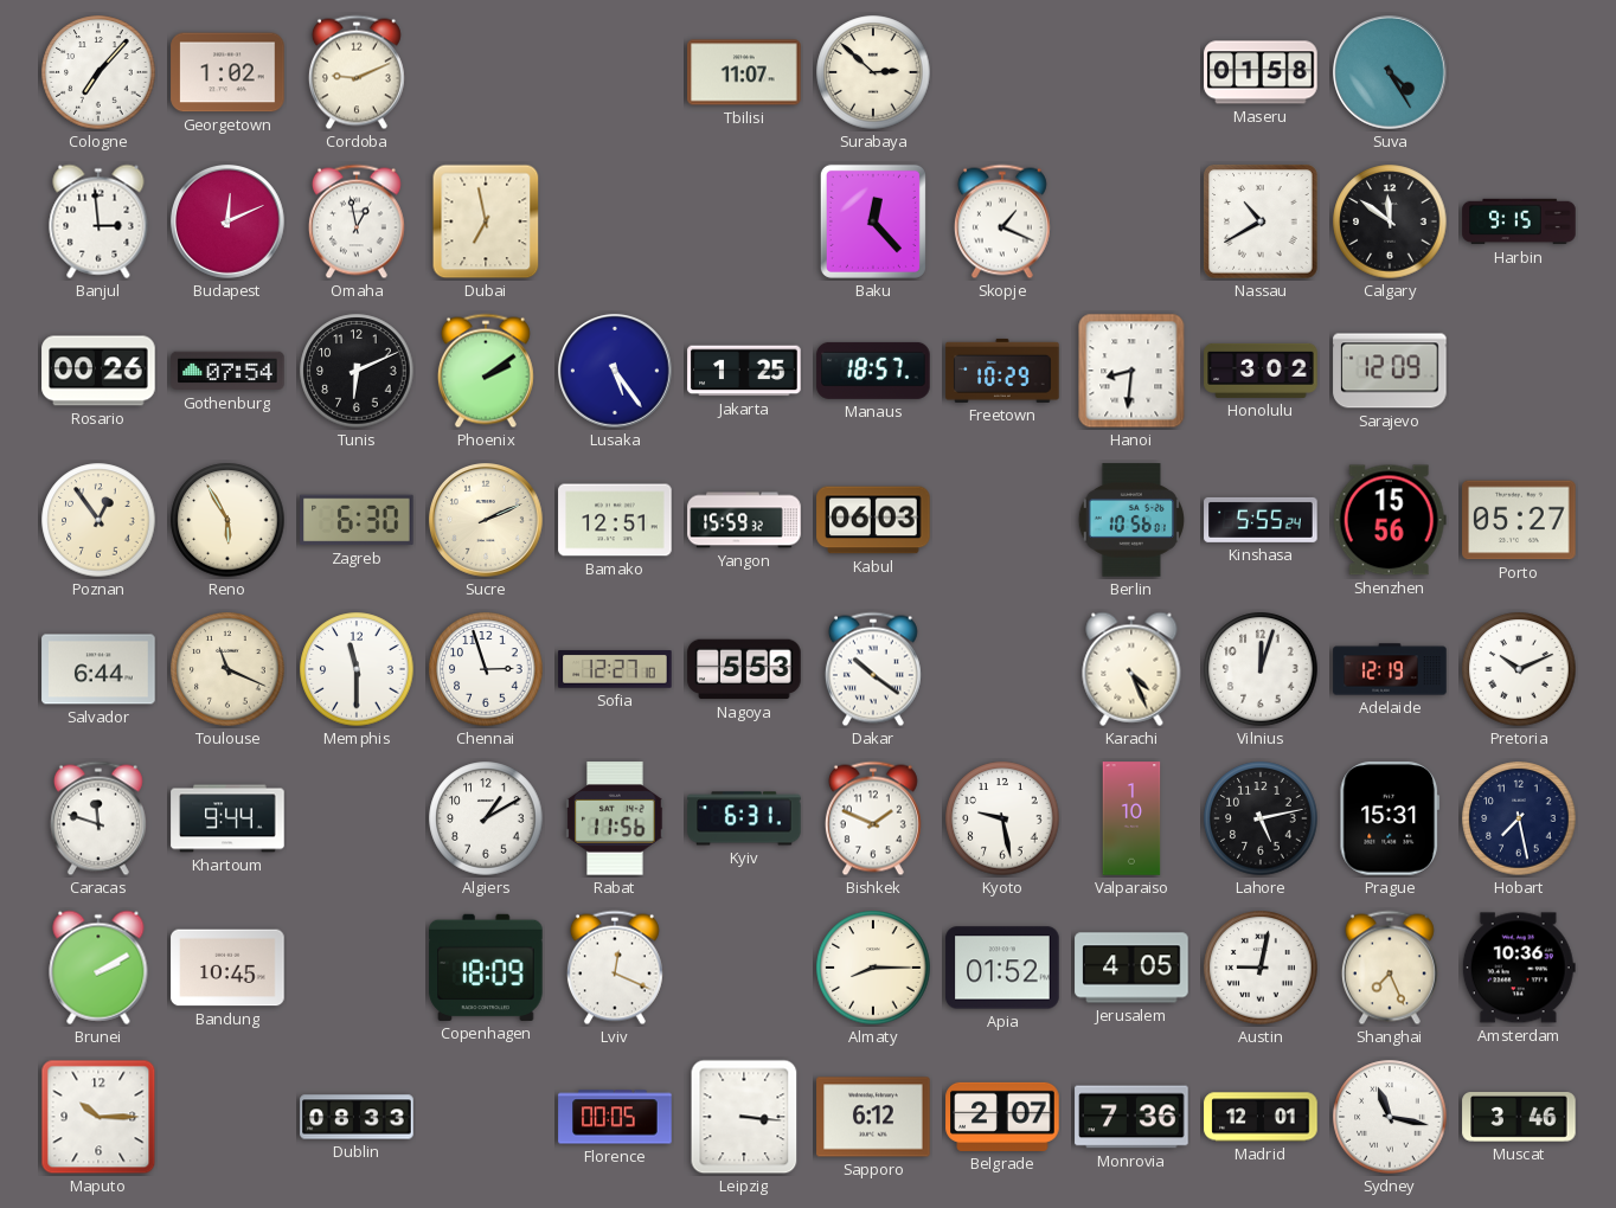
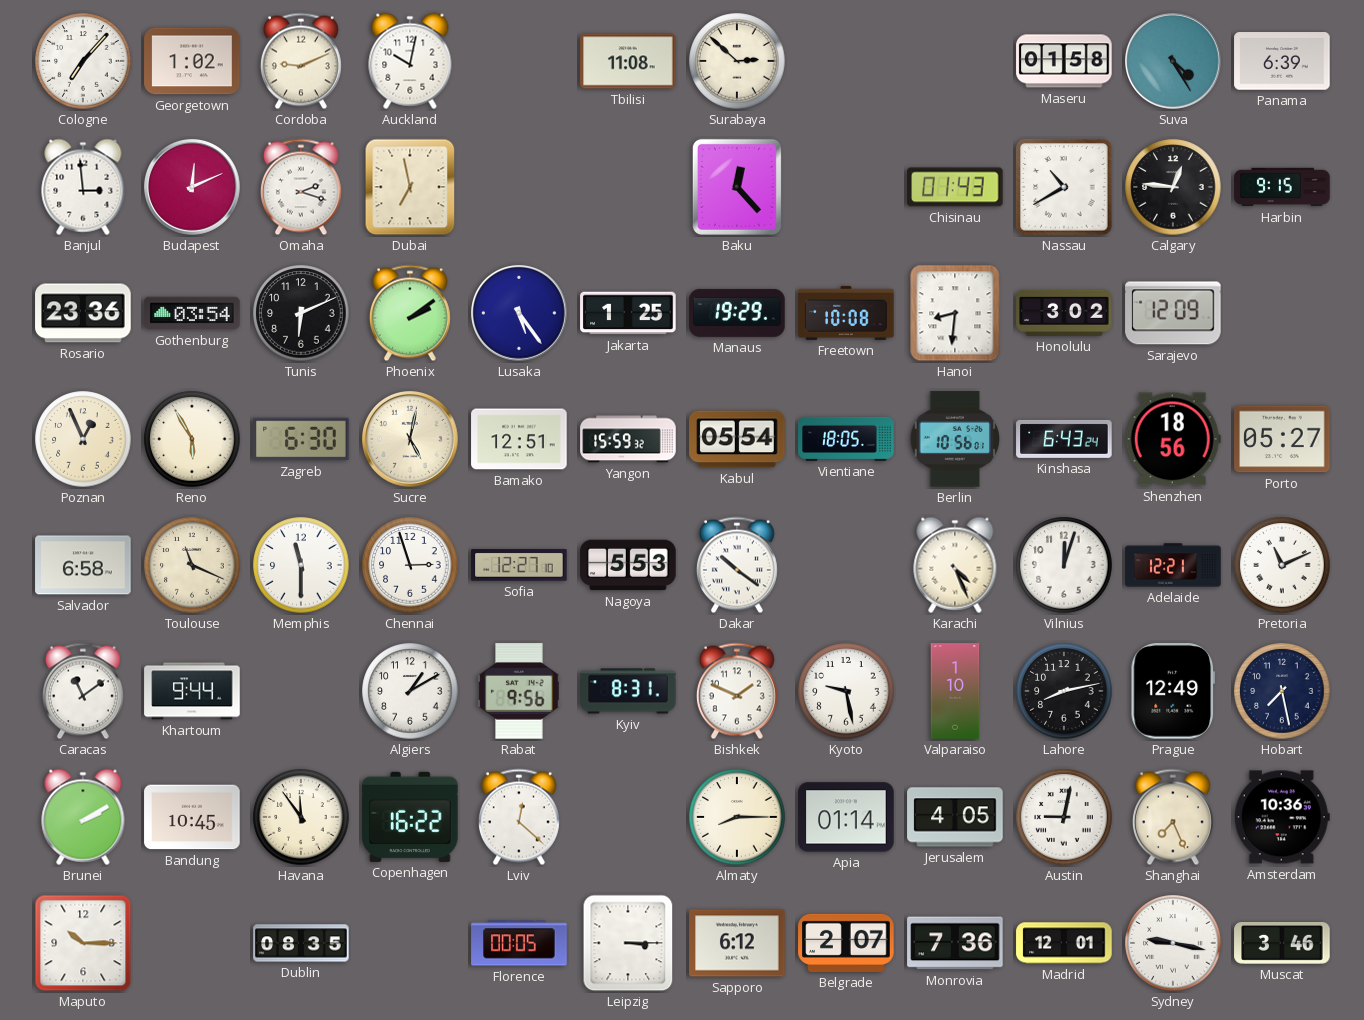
Auckland: none -> 10:02 (410, 61)
Tbilisi: 11:07 -> 11:08 (628, 61)
Panama: none -> 6:39 (1282, 61)
Omaha: 12:58 -> 2:18 (301, 187)
Skopje: 1:19 -> none (1002, 221)
Chisinau: none -> 01:43 (955, 187)
Calgary: 11:51 -> 12:46 (1173, 187)
Rosario: 00:26 -> 23:36 (83, 313)
Gothenburg: 07:54 -> 03:54 (192, 313)
Manaus: 18:57 -> 19:29 (737, 313)
Freetown: 10:29 -> 10:08 (846, 313)
Poznan: 12:54 -> 12:56 (83, 439)
Sucre: 2:11 -> 5:02 (411, 440)
Kabul: 06:03 -> 05:54 (737, 439)
Vientiane: none -> 18:05 (846, 439)
Kinshasa: 5:55 -> 6:43 (1064, 439)
Shenzhen: 15:56 -> 18:56 (1173, 439)
Salvador: 6:44 -> 6:58 (83, 565)
Adelaide: 12:19 -> 12:21 (1173, 565)
Pretoria: 10:11 -> 11:11 (1282, 565)
Caracas: 11:48 -> 11:09 (83, 691)
Rabat: 11:56 -> 9:56 (519, 691)
Kyiv: 6:31 -> 8:31 (628, 691)
Lahore: 5:13 -> 8:13 (1064, 691)
Prague: 15:31 -> 12:49 (1173, 691)
Havana: none -> 11:54 (301, 817)
Copenhagen: 18:09 -> 16:22 (410, 817)
Lviv: 12:19 -> 12:22 (519, 817)
Apia: 01:52 -> 01:14 (846, 817)
Dublin: 08:33 -> 08:35 (301, 943)
Leipzig: 3:16 -> 3:15 (628, 943)
Sydney: 11:17 -> 9:17 (1173, 943)
